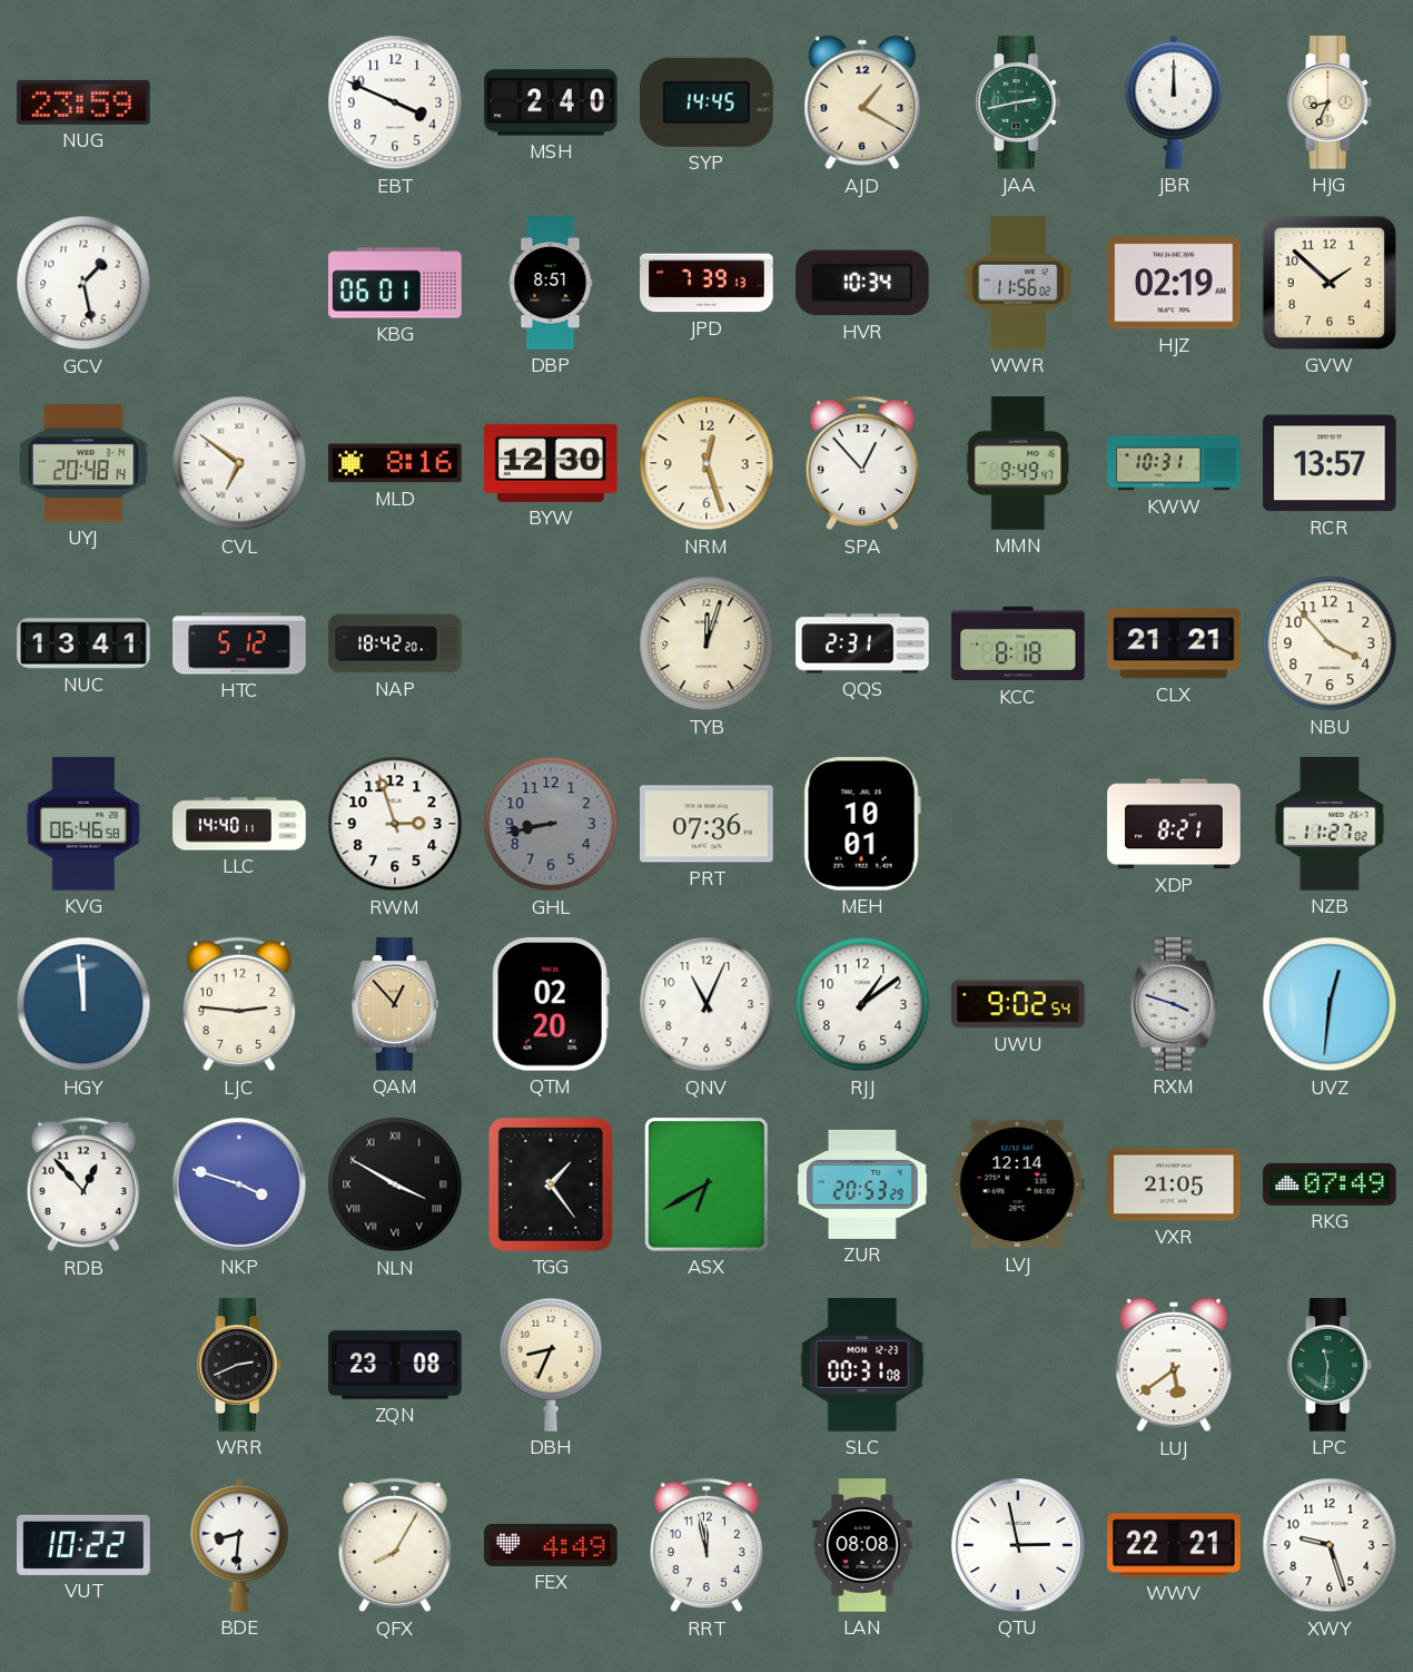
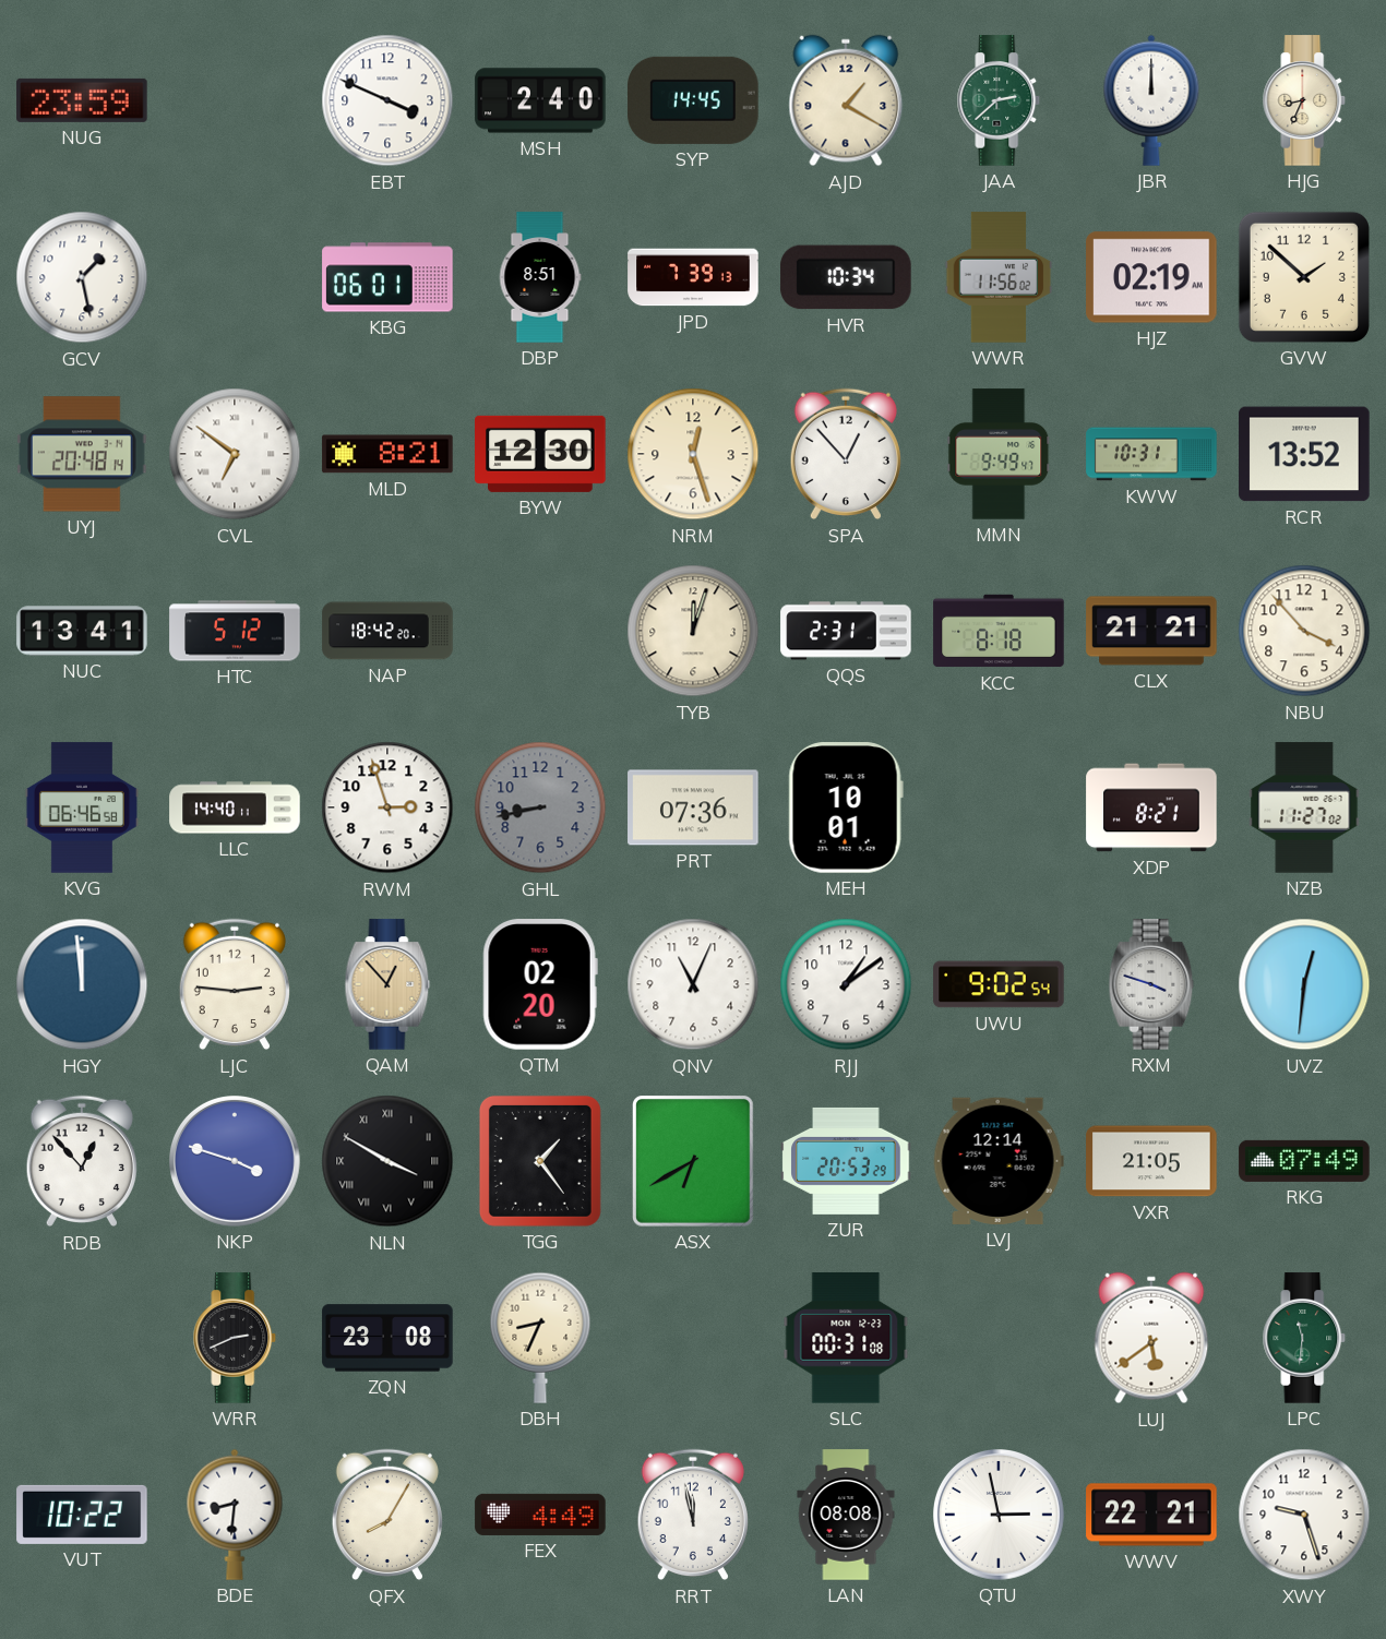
JAA: 2:43 -> 2:38 (999, 100)
MLD: 8:16 -> 8:21 (387, 454)
RCR: 13:57 -> 13:52 (1304, 454)
